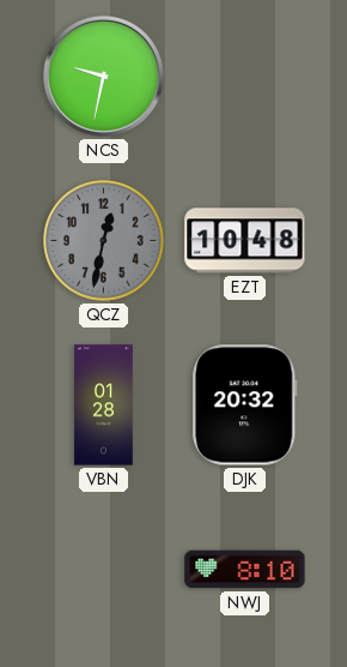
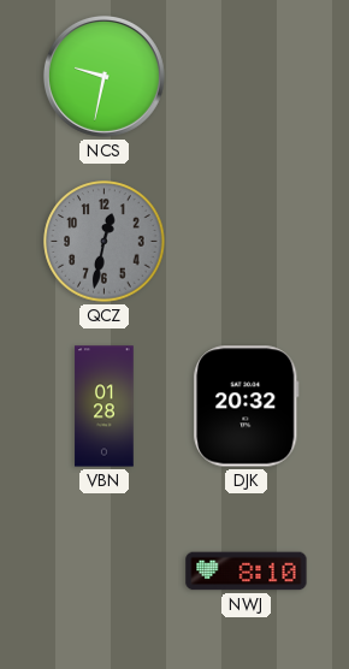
EZT: 10:48 -> none (245, 241)
